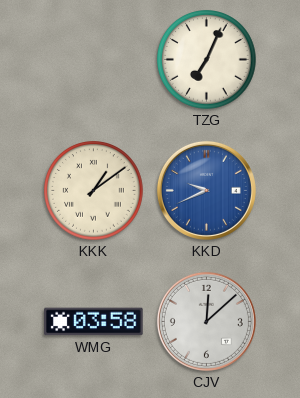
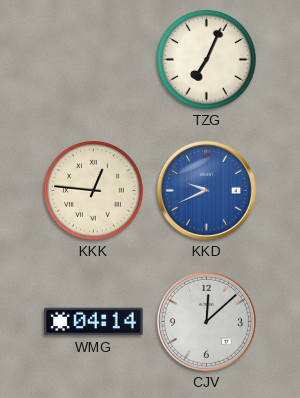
KKK: 1:09 -> 12:46 (94, 191)
WMG: 03:58 -> 04:14 (94, 322)
